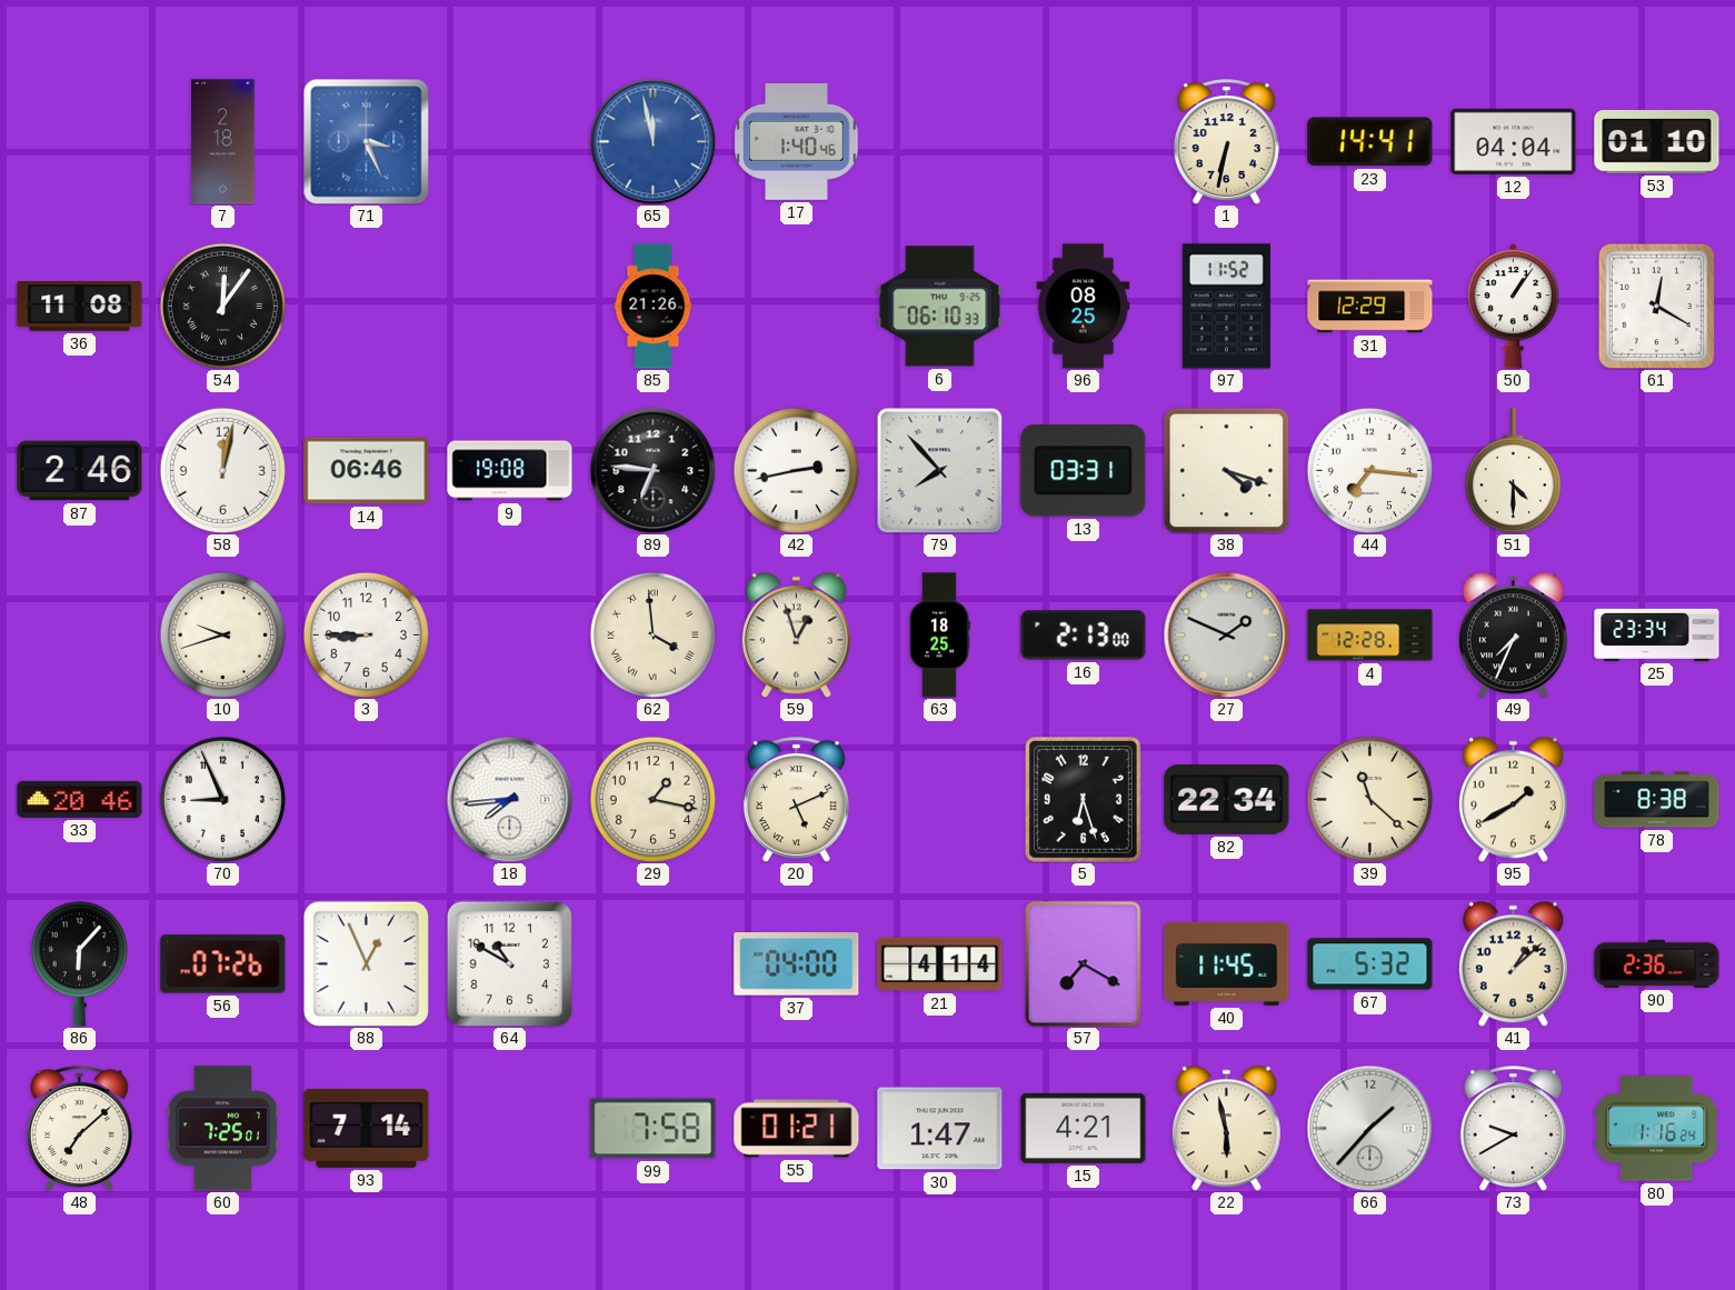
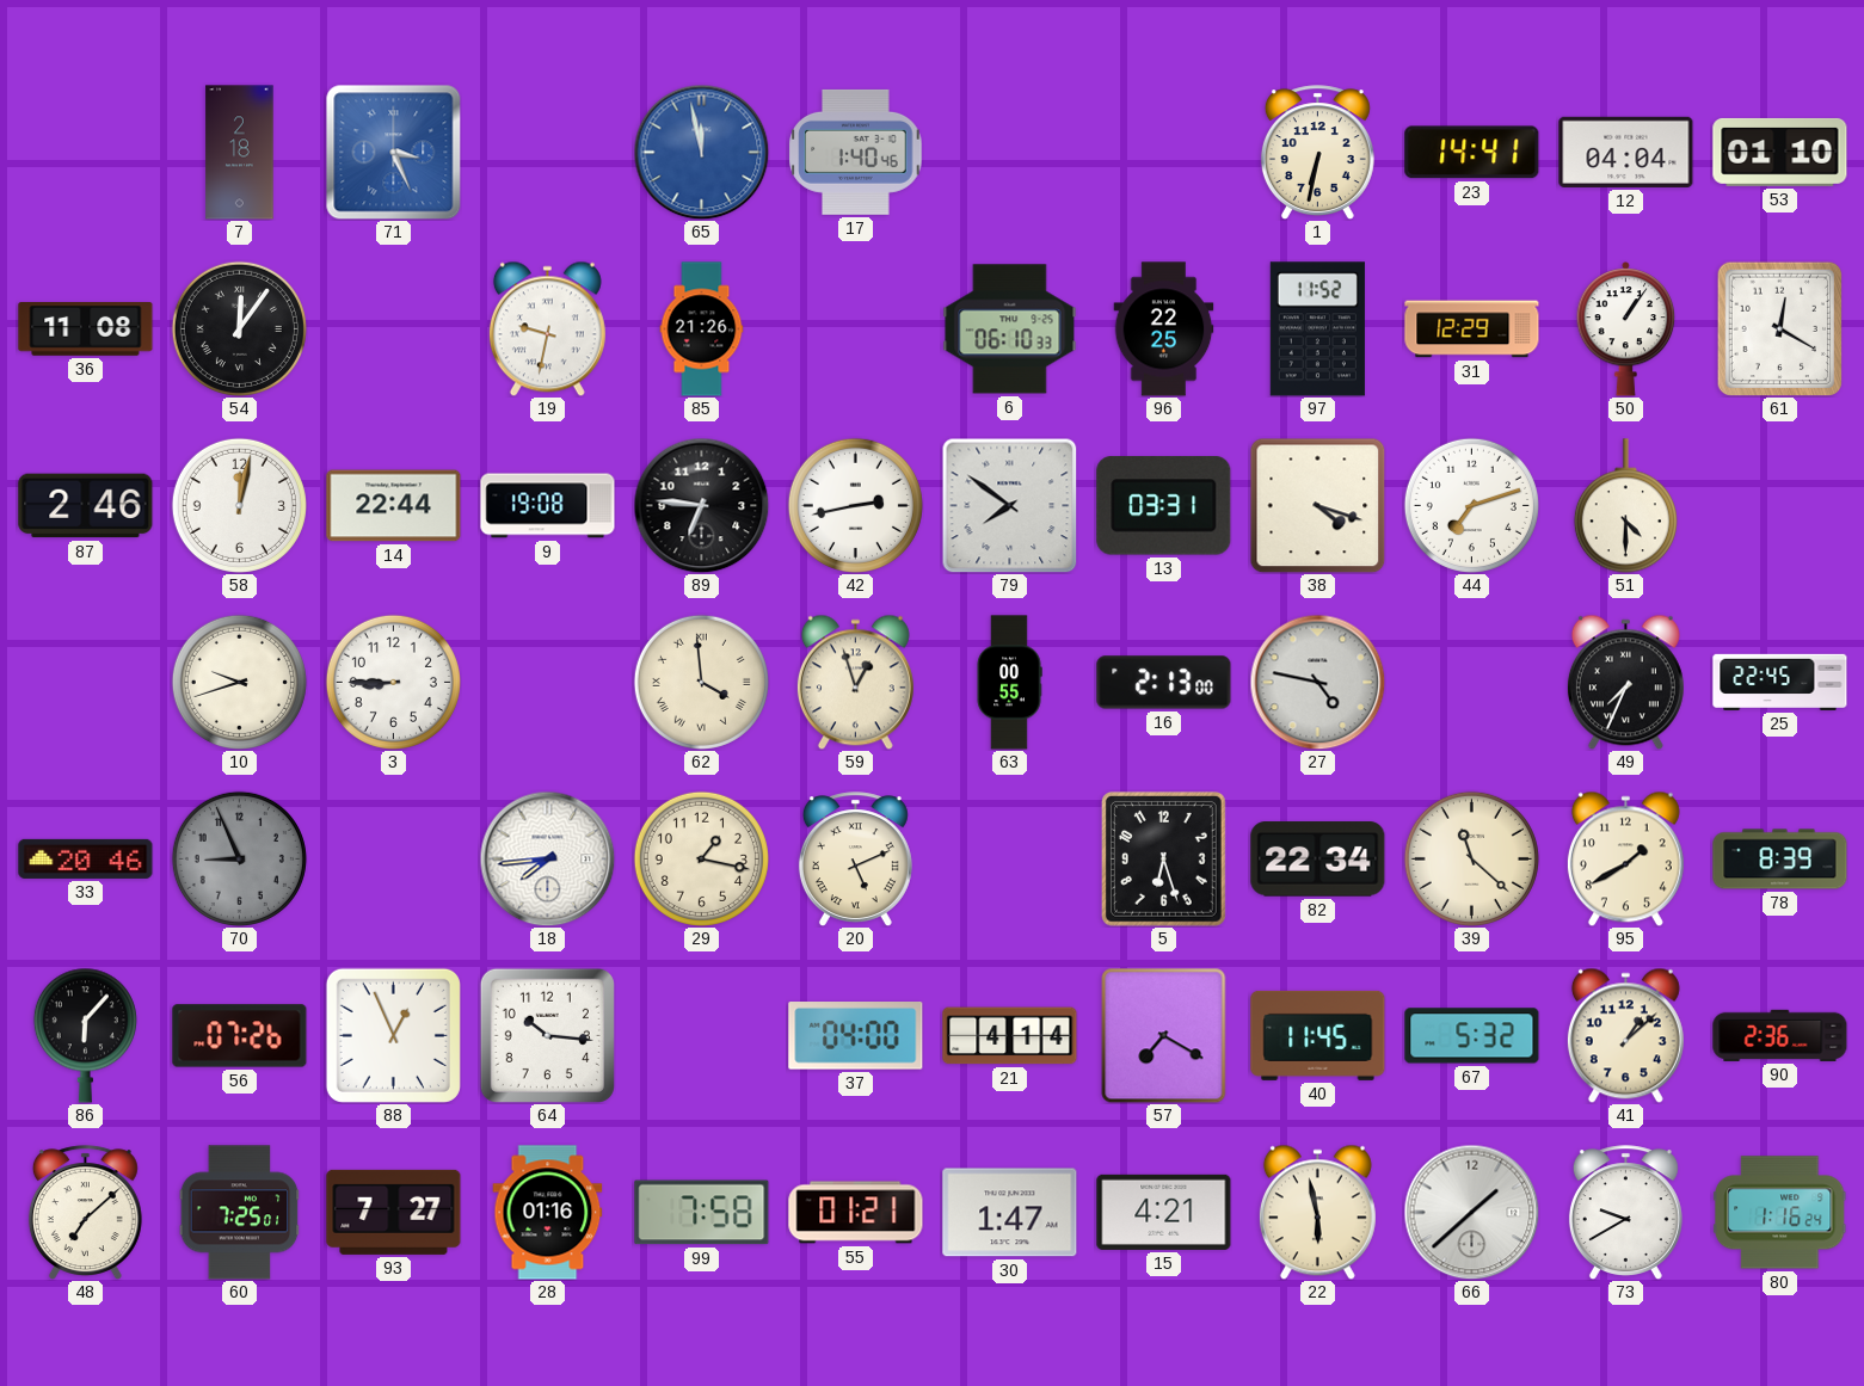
19: none -> 9:32 (547, 328)
96: 08:25 -> 22:25 (1164, 329)
14: 06:46 -> 22:44 (394, 506)
79: 7:53 -> 7:51 (1009, 505)
44: 7:16 -> 7:12 (1471, 505)
63: 18:25 -> 00:55 (1009, 683)
27: 1:49 -> 4:47 (1317, 682)
4: 12:28 -> none (1370, 636)
25: 23:34 -> 22:45 (1780, 682)
70 dial: white -> grey (239, 858)
78: 8:38 -> 8:39 (1780, 860)
64: 10:50 -> 10:16 (547, 1035)
93: 7:14 -> 7:27 (394, 1212)
28: none -> 01:16 (548, 1213)
66: 1:37 -> 1:38 (1471, 1212)
